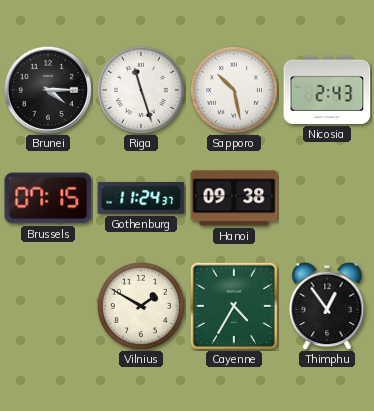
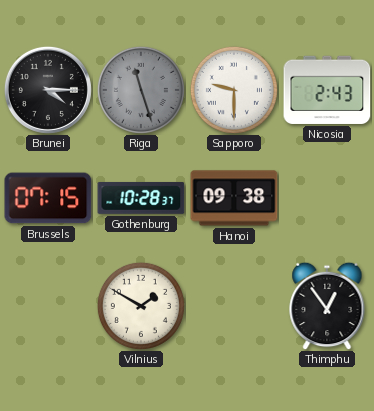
Riga dial: white -> grey (141, 90)
Sapporo: 10:28 -> 9:30 (234, 90)
Gothenburg: 11:24 -> 10:28 (141, 198)
Cayenne: 4:35 -> none (234, 306)
